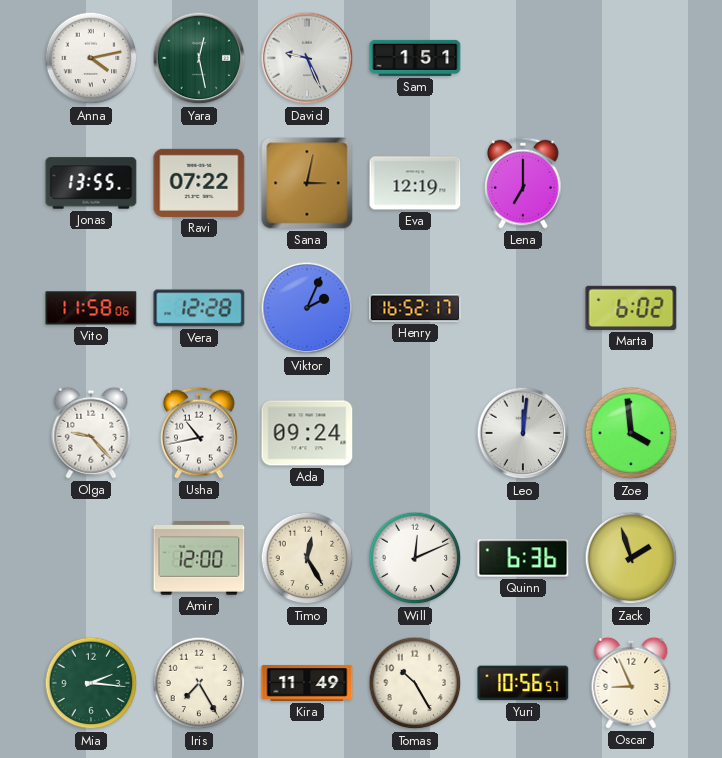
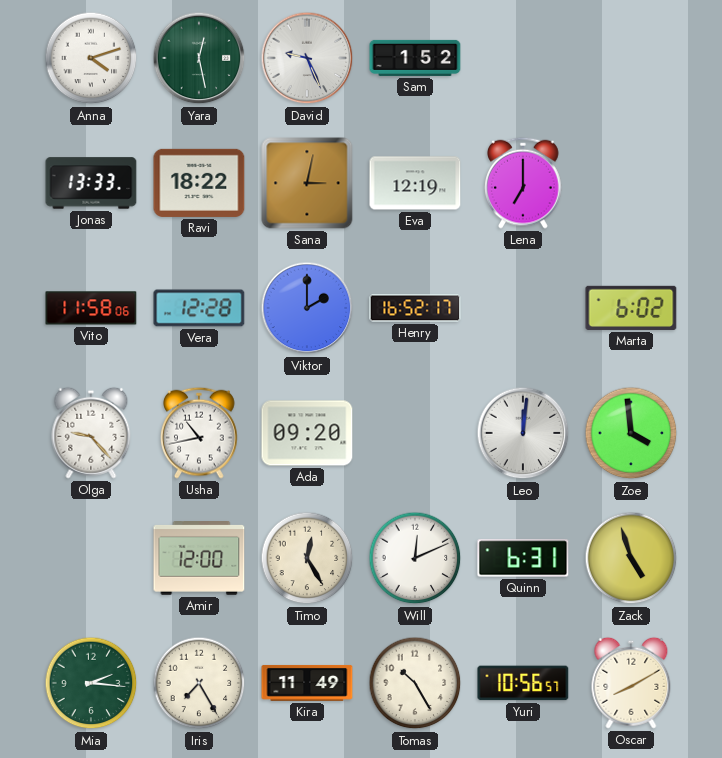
Anna: 4:13 -> 4:12 (91, 58)
Sam: 1:51 -> 1:52 (415, 58)
Jonas: 13:55 -> 13:33 (91, 183)
Ravi: 07:22 -> 18:22 (199, 183)
Viktor: 2:04 -> 2:00 (307, 308)
Ada: 09:24 -> 09:20 (307, 433)
Quinn: 6:36 -> 6:31 (523, 558)
Zack: 1:57 -> 4:57 (631, 558)
Oscar: 8:56 -> 8:10 (631, 683)
